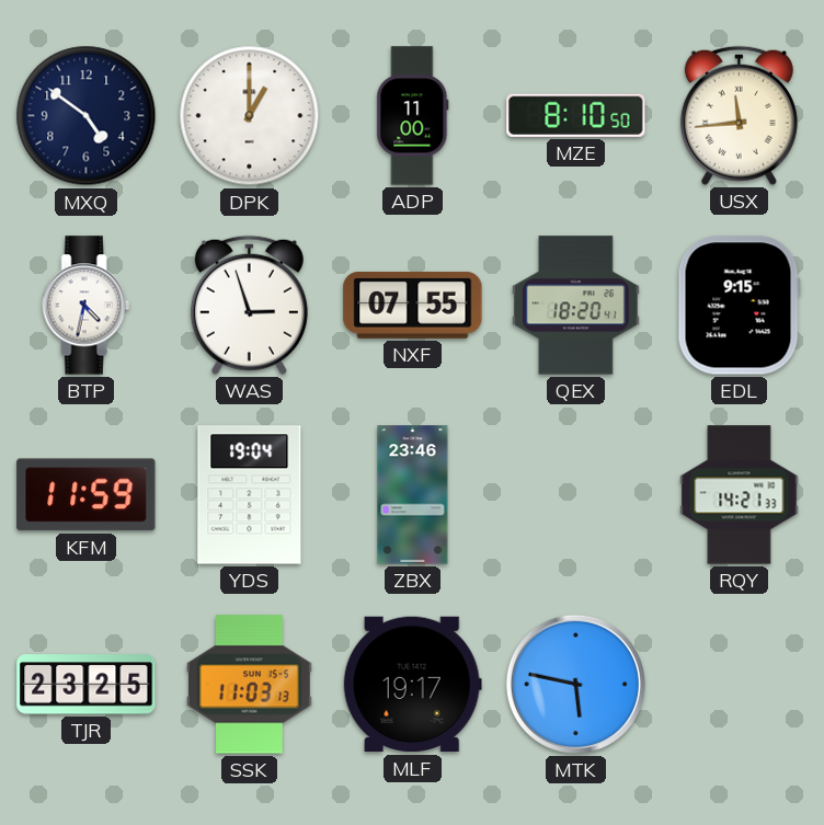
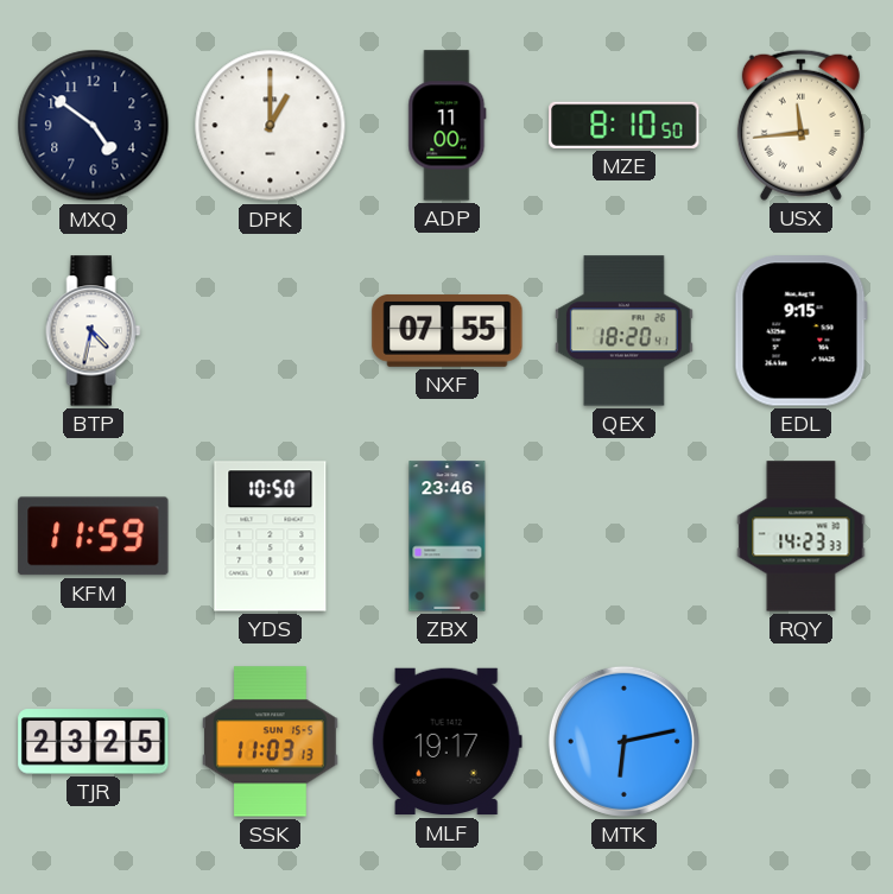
WAS: 2:57 -> none (249, 305)
YDS: 19:04 -> 10:50 (271, 537)
RQY: 14:21 -> 14:23 (802, 537)
MTK: 5:47 -> 6:13 (623, 741)
